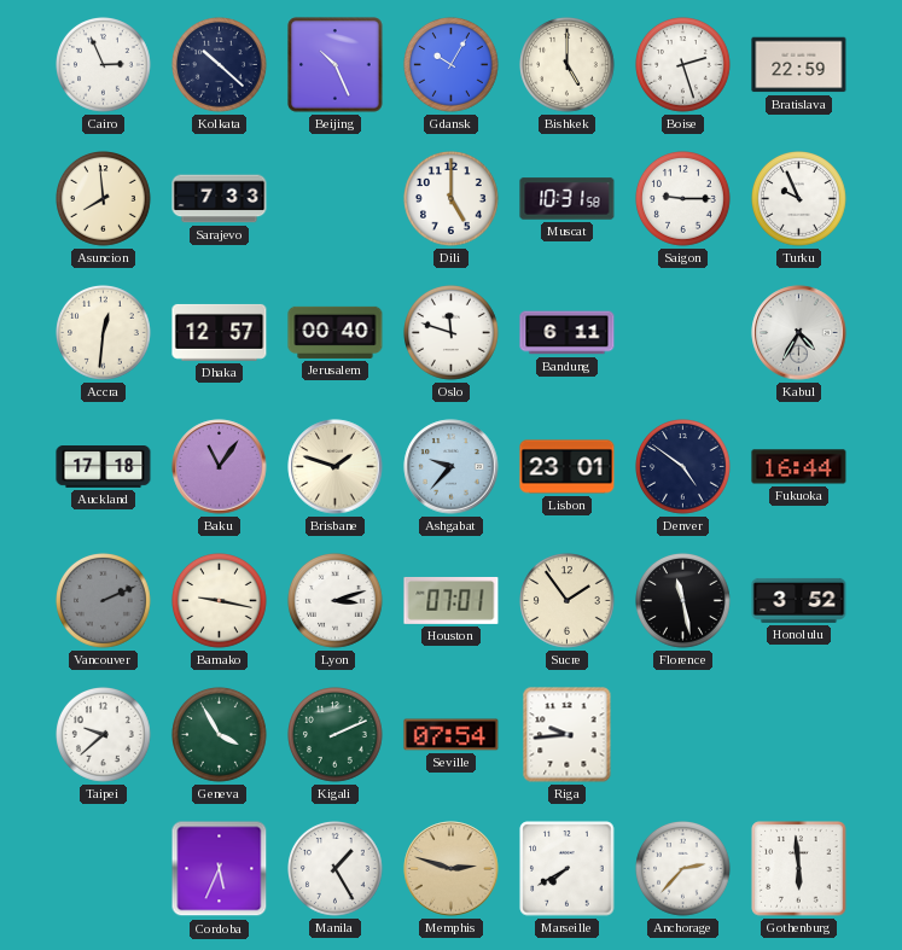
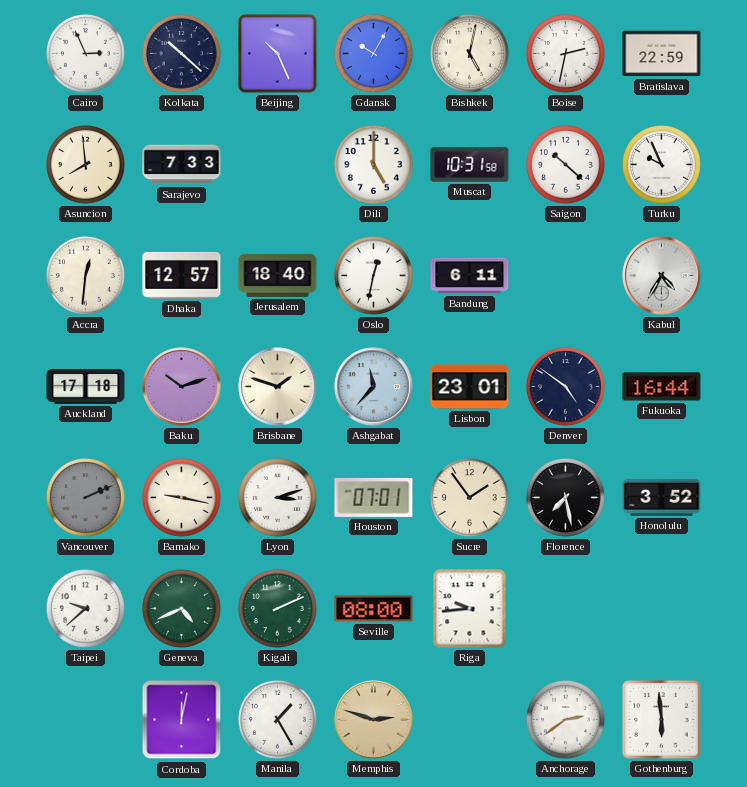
Bishkek: 5:00 -> 5:02 (470, 54)
Boise: 2:27 -> 2:32 (566, 54)
Saigon: 9:15 -> 10:22 (566, 165)
Jerusalem: 00:40 -> 18:40 (278, 275)
Oslo: 11:48 -> 12:32 (374, 276)
Baku: 11:06 -> 10:12 (182, 387)
Ashgabat: 9:37 -> 11:37 (374, 387)
Florence: 11:28 -> 7:28 (566, 498)
Geneva: 3:55 -> 4:41 (182, 609)
Seville: 07:54 -> 08:00 (374, 609)
Cordoba: 5:34 -> 12:02 (182, 720)
Marseille: 7:40 -> none (568, 869)
Anchorage: 2:37 -> 2:39 (566, 720)
